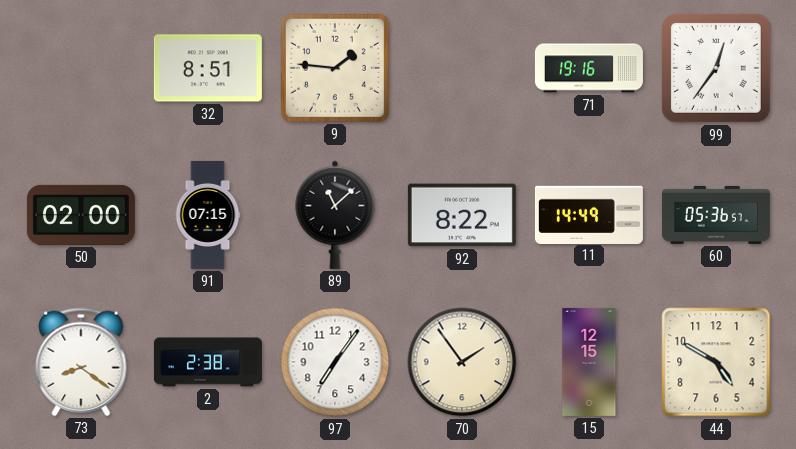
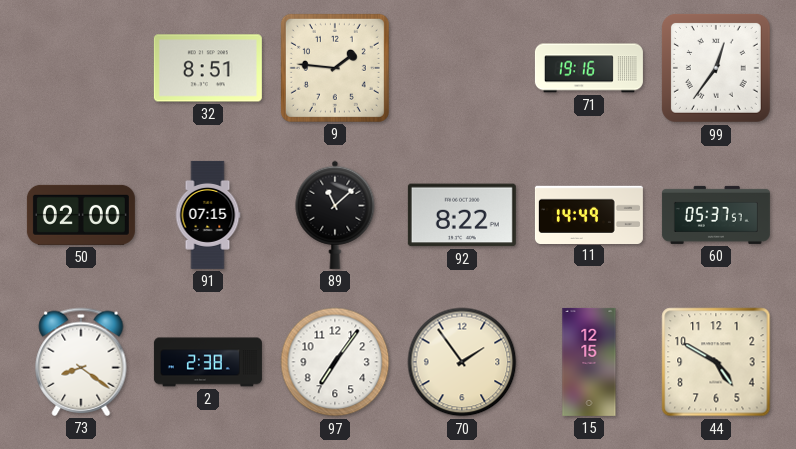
60: 05:36 -> 05:37 (716, 215)
